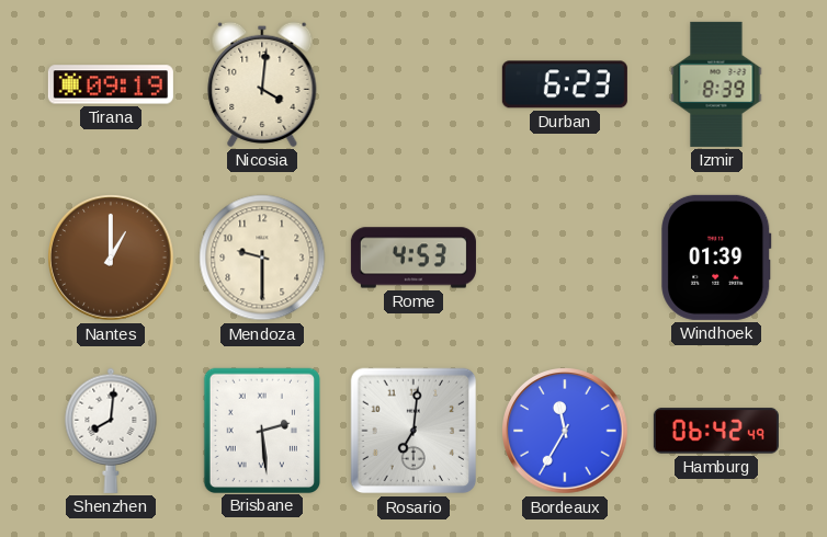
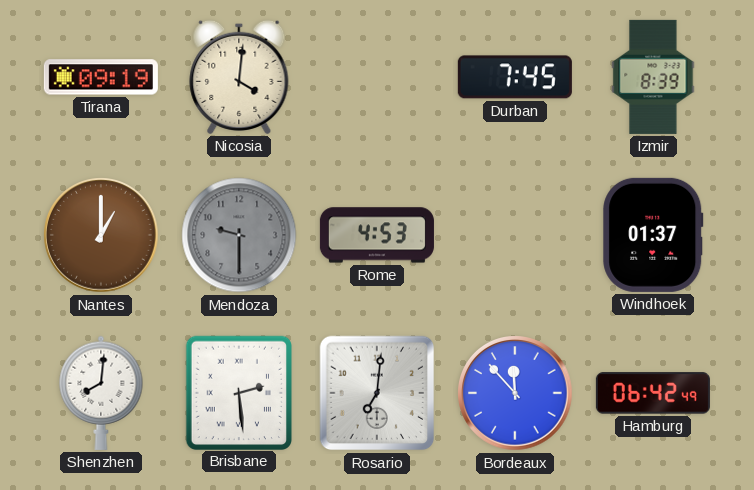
Durban: 6:23 -> 7:45 (515, 77)
Mendoza dial: cream -> grey (239, 235)
Windhoek: 01:39 -> 01:37 (653, 235)
Bordeaux: 11:35 -> 11:53 (515, 394)
